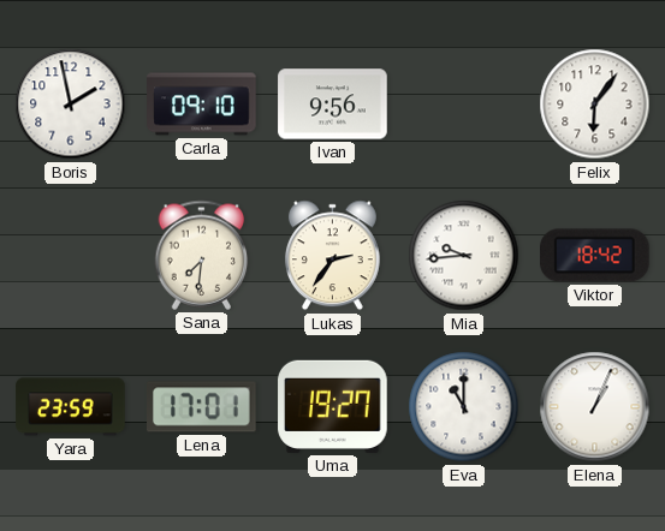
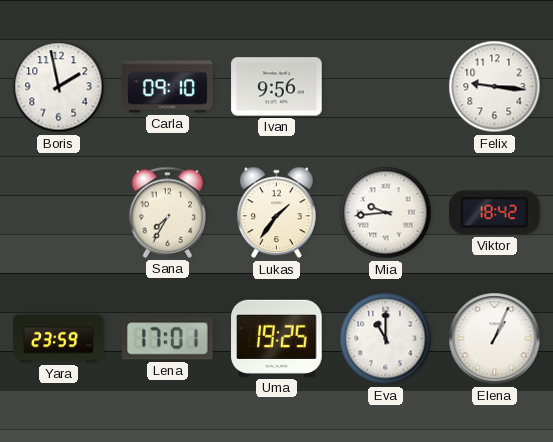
Felix: 6:06 -> 9:16 (495, 87)
Sana: 7:31 -> 7:35 (168, 212)
Lukas: 2:36 -> 1:36 (276, 213)
Uma: 19:27 -> 19:25 (277, 338)
